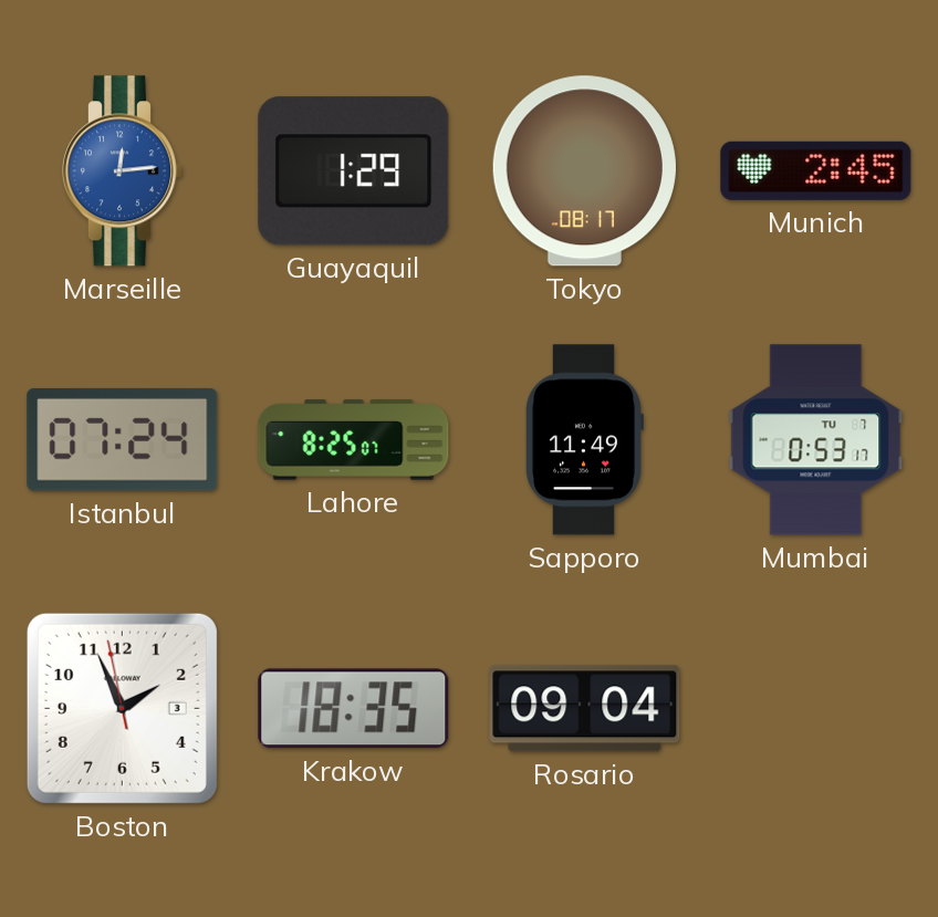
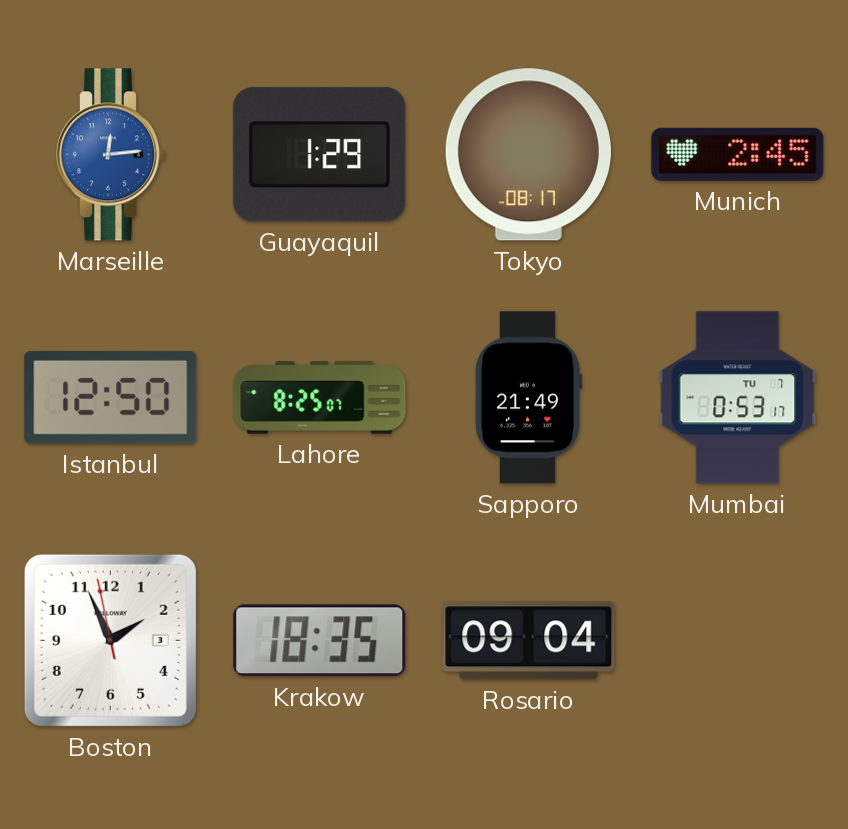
Istanbul: 07:24 -> 12:50 (111, 397)
Sapporo: 11:49 -> 21:49 (528, 398)
